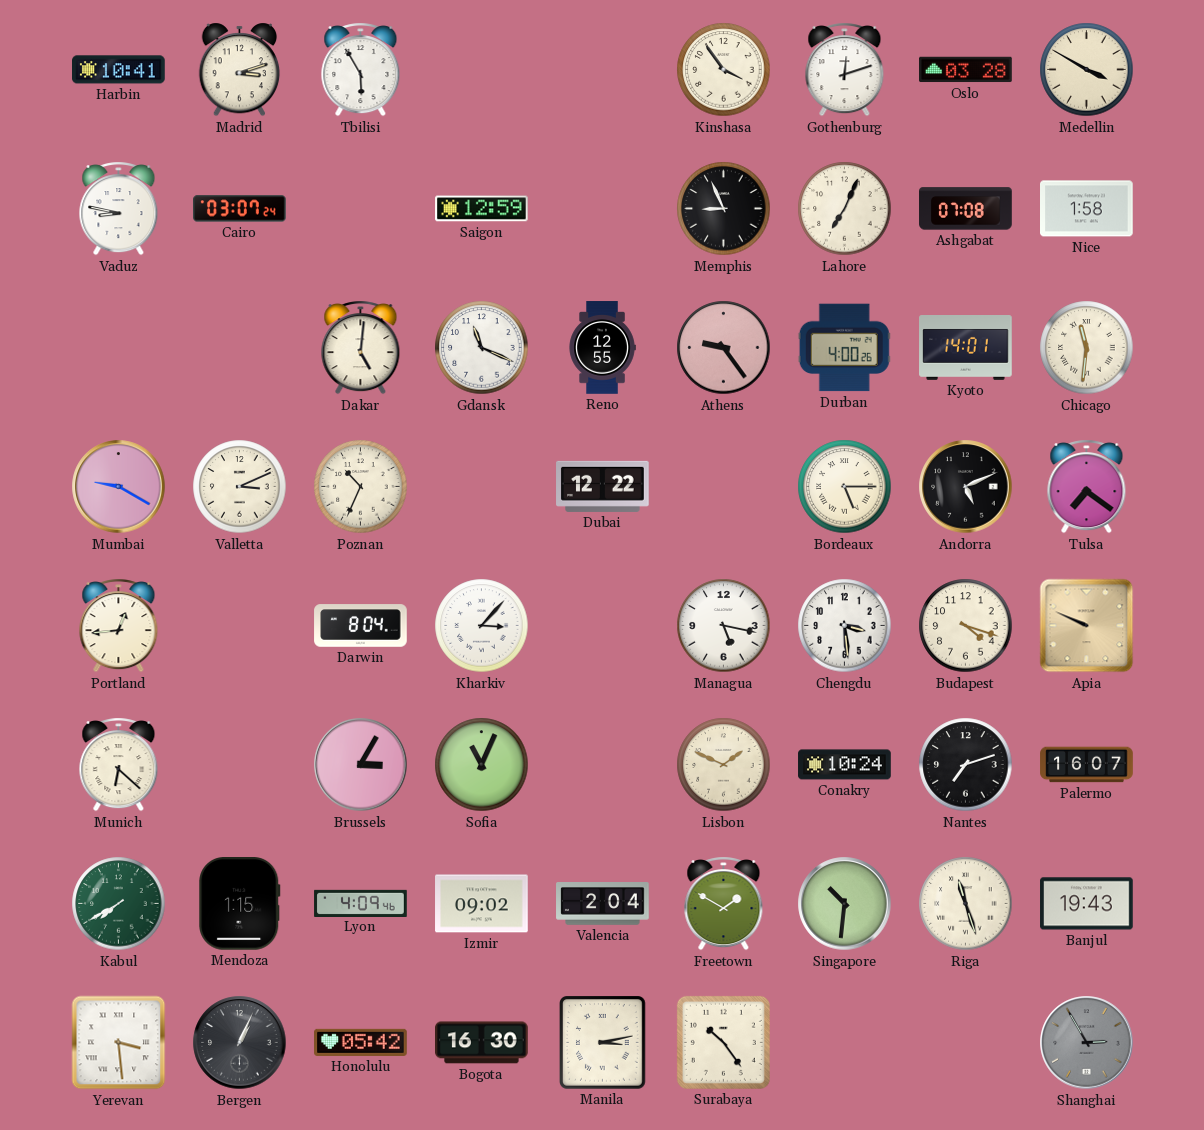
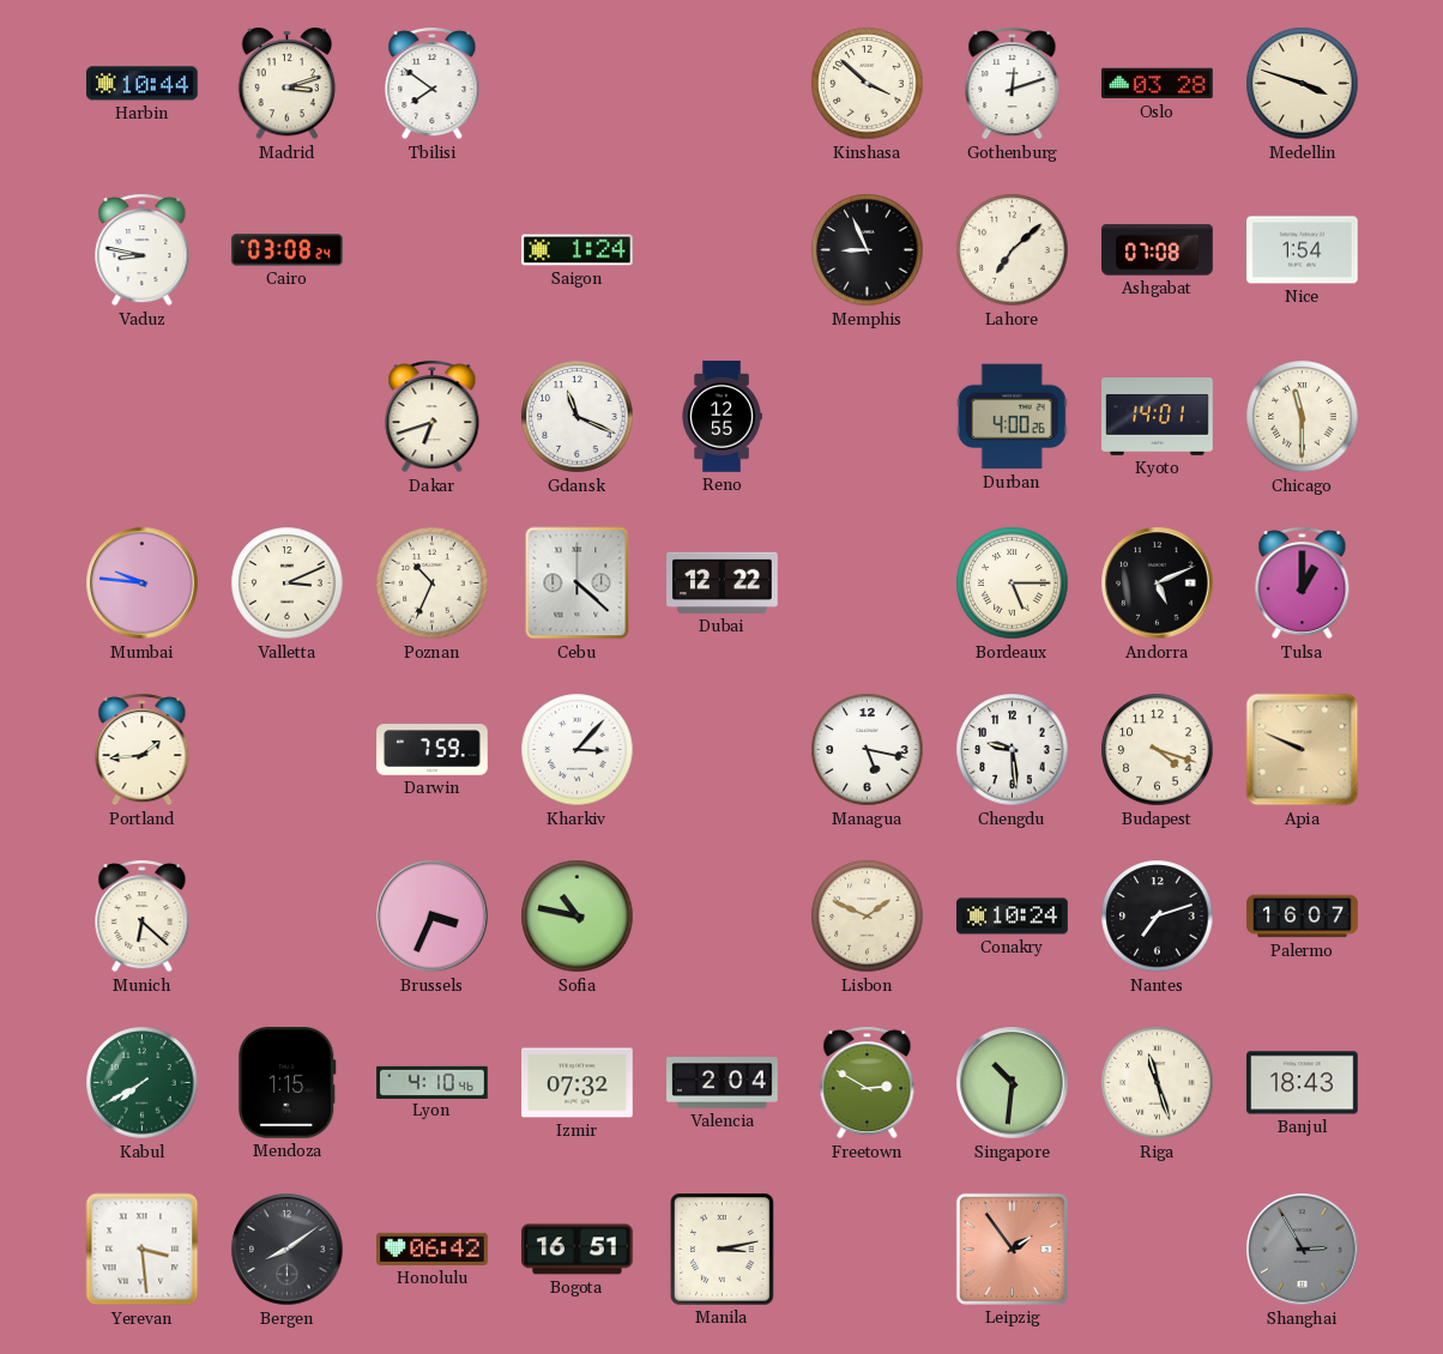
Harbin: 10:41 -> 10:44 (143, 84)
Tbilisi: 5:55 -> 7:51 (433, 84)
Kinshasa: 3:54 -> 3:52 (868, 84)
Medellin: 3:50 -> 3:48 (1303, 84)
Cairo: 03:07 -> 03:08 (288, 250)
Saigon: 12:59 -> 1:24 (578, 250)
Lahore: 7:04 -> 7:08 (1013, 250)
Nice: 1:58 -> 1:54 (1303, 250)
Dakar: 5:01 -> 6:42 (433, 417)
Athens: 9:24 -> none (724, 348)
Chicago: 11:31 -> 11:30 (1303, 417)
Mumbai: 9:20 -> 9:46 (143, 584)
Cebu: none -> 4:22 (578, 584)
Tulsa: 7:21 -> 1:00 (1303, 584)
Portland: 12:44 -> 1:44 (143, 750)
Darwin: 8:04 -> 7:59 (433, 750)
Chengdu: 3:29 -> 9:29 (1013, 750)
Brussels: 3:05 -> 3:34 (433, 917)
Sofia: 11:04 -> 10:47 (578, 917)
Lyon: 4:09 -> 4:10 (433, 1082)
Izmir: 09:02 -> 07:32 (578, 1083)
Freetown: 1:50 -> 2:50 (868, 1083)
Banjul: 19:43 -> 18:43 (1303, 1083)
Bergen: 1:04 -> 8:09 (288, 1250)
Honolulu: 05:42 -> 06:42 (433, 1249)
Bogota: 16:30 -> 16:51 (578, 1250)
Surabaya: 10:24 -> none (723, 1042)
Leipzig: none -> 1:54 (1012, 1249)
